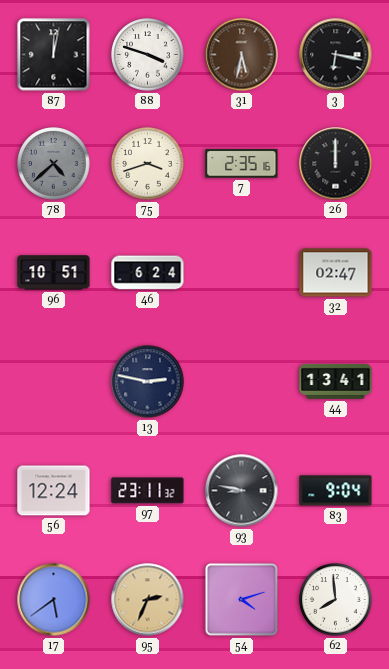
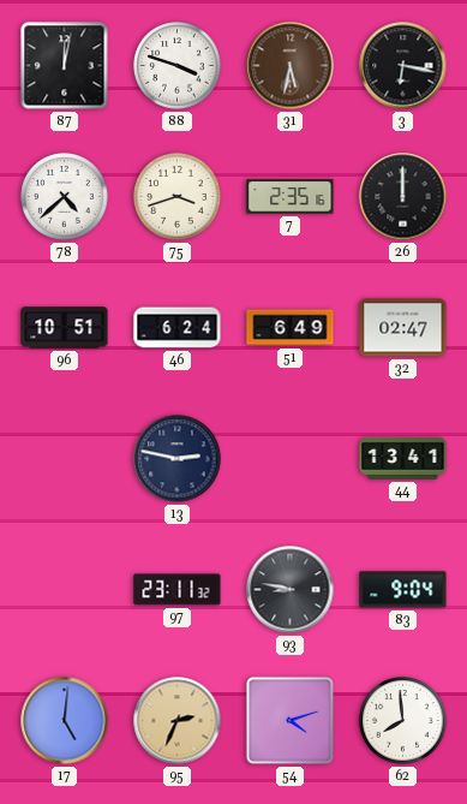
78 dial: grey -> white (65, 197)
51: none -> 6:49 (291, 328)
56: 12:24 -> none (54, 491)
17: 5:39 -> 5:01 (65, 721)
